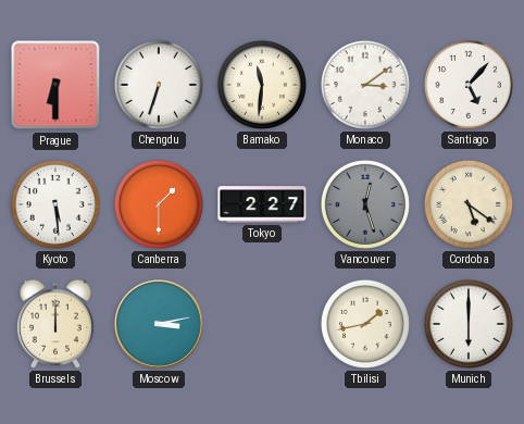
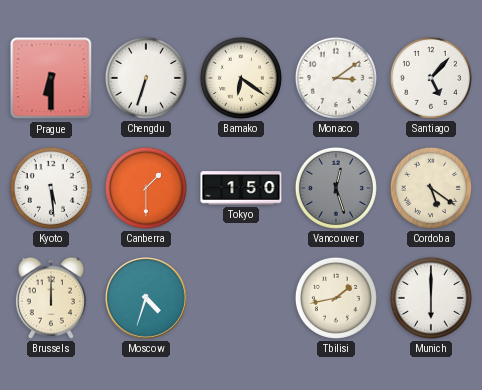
Bamako: 11:31 -> 6:21 (241, 78)
Tokyo: 2:27 -> 1:50 (241, 188)
Moscow: 3:13 -> 4:33 (147, 299)
